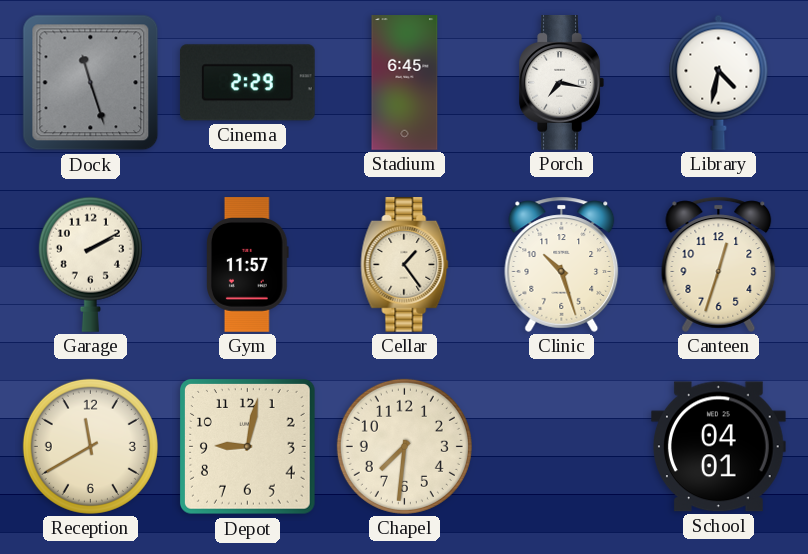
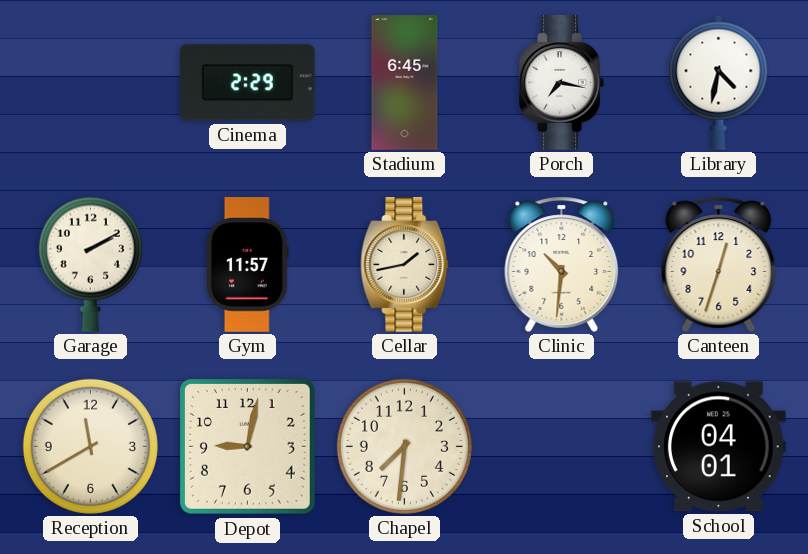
Dock: 11:27 -> none (91, 83)
Cellar: 1:24 -> 1:43 (405, 265)
Clinic: 10:27 -> 10:31 (562, 264)
